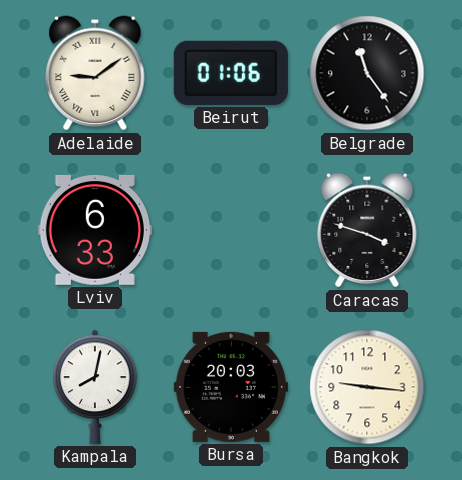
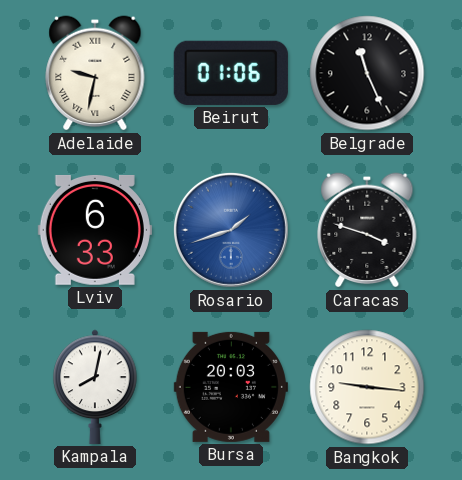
Adelaide: 9:09 -> 9:32 (95, 73)
Belgrade: 11:24 -> 11:26 (367, 73)
Rosario: none -> 1:42 (231, 230)
